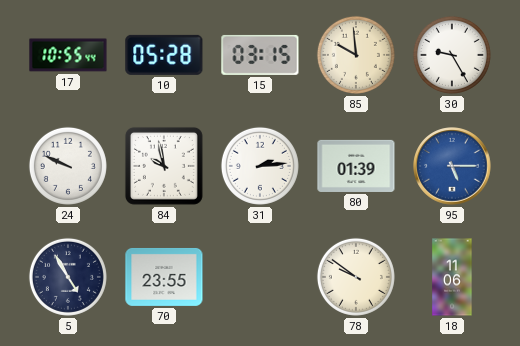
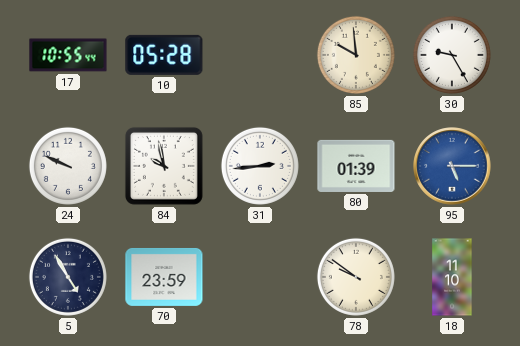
15: 03:15 -> none (260, 55)
31: 2:14 -> 2:44 (260, 166)
70: 23:55 -> 23:59 (164, 277)
18: 11:06 -> 11:10 (452, 277)
